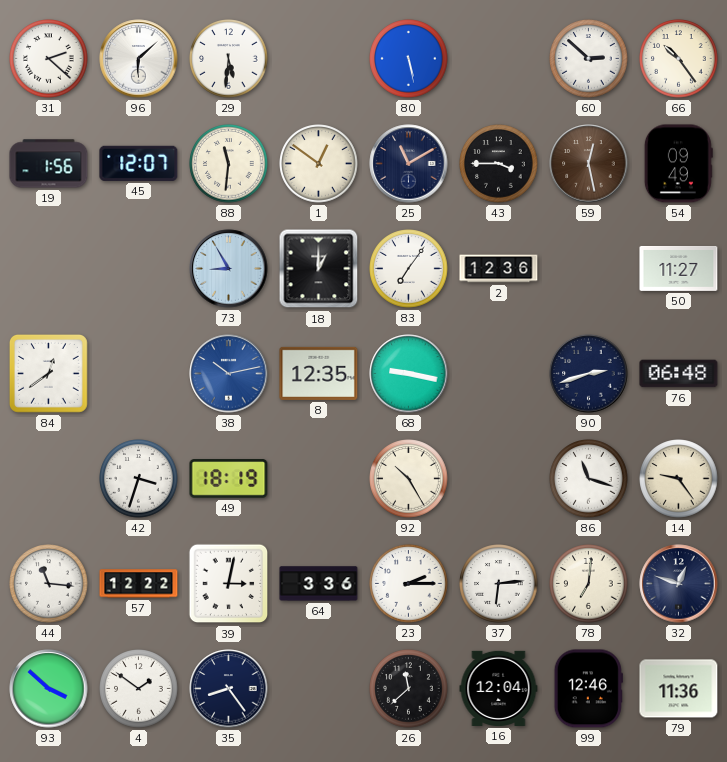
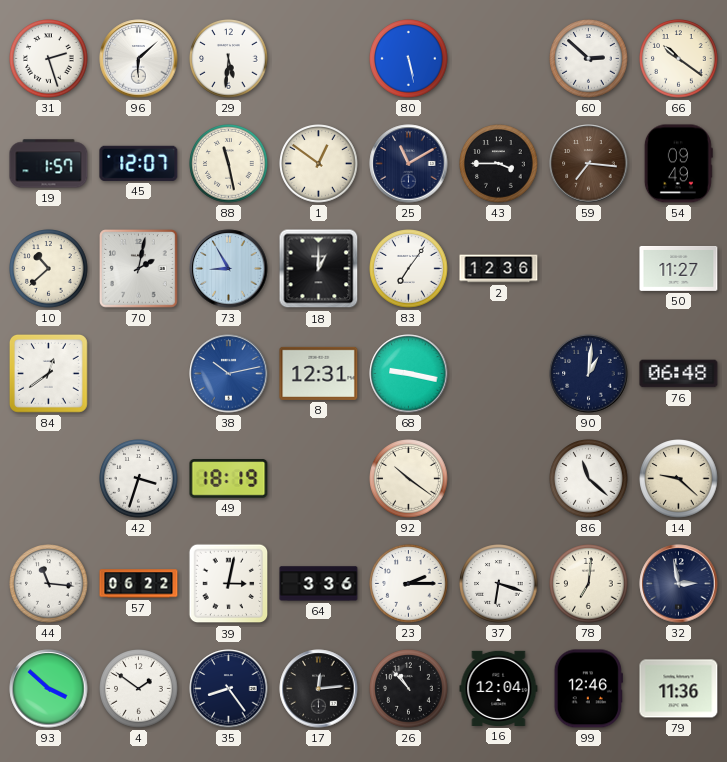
31: 2:22 -> 2:27 (49, 59)
66: 10:24 -> 10:21 (679, 59)
19: 1:56 -> 1:57 (49, 164)
88: 11:31 -> 11:28 (229, 164)
59: 12:28 -> 7:16 (589, 164)
10: none -> 10:38 (49, 269)
70: none -> 2:02 (139, 269)
8: 12:35 -> 12:31 (319, 373)
90: 2:42 -> 1:01 (589, 374)
92: 10:25 -> 10:21 (409, 479)
86: 11:18 -> 11:22 (589, 479)
14: 9:24 -> 9:22 (679, 479)
57: 12:22 -> 06:22 (139, 584)
37: 6:14 -> 6:18 (499, 584)
32: 12:48 -> 2:58 (679, 584)
17: none -> 12:14 (319, 689)
26: 11:38 -> 10:53 (409, 689)
